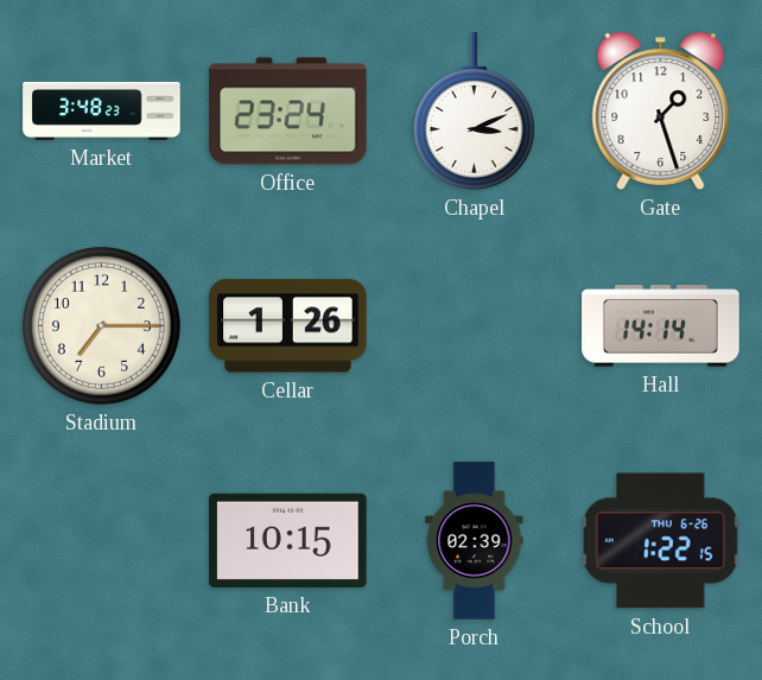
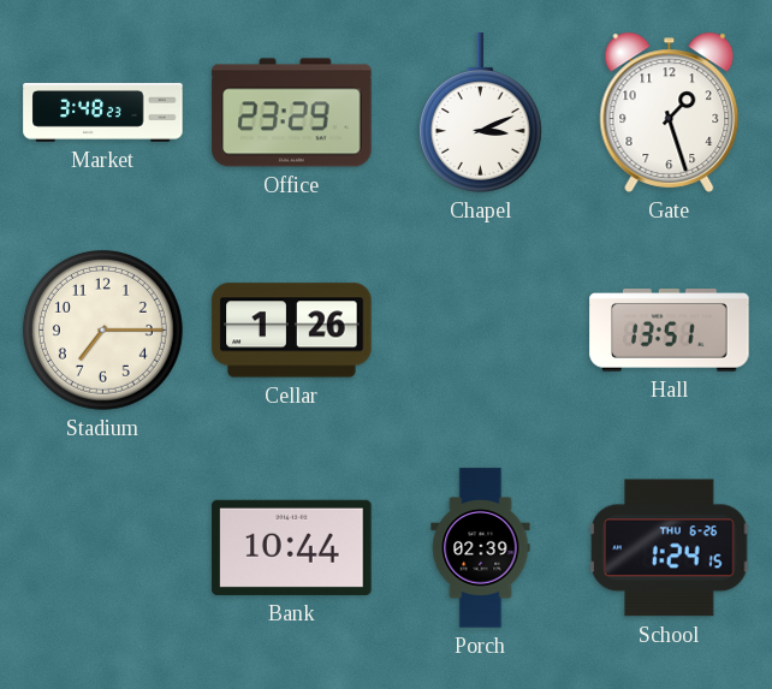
Office: 23:24 -> 23:29 (292, 113)
Hall: 14:14 -> 13:51 (670, 331)
Bank: 10:15 -> 10:44 (292, 547)
School: 1:22 -> 1:24 (670, 548)
